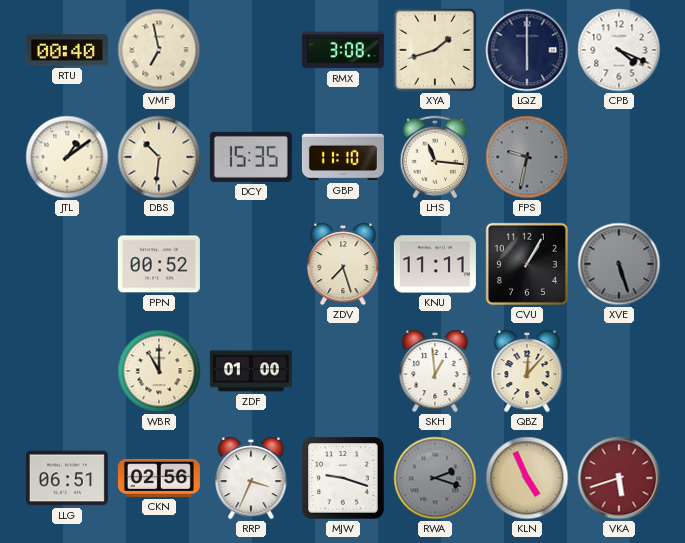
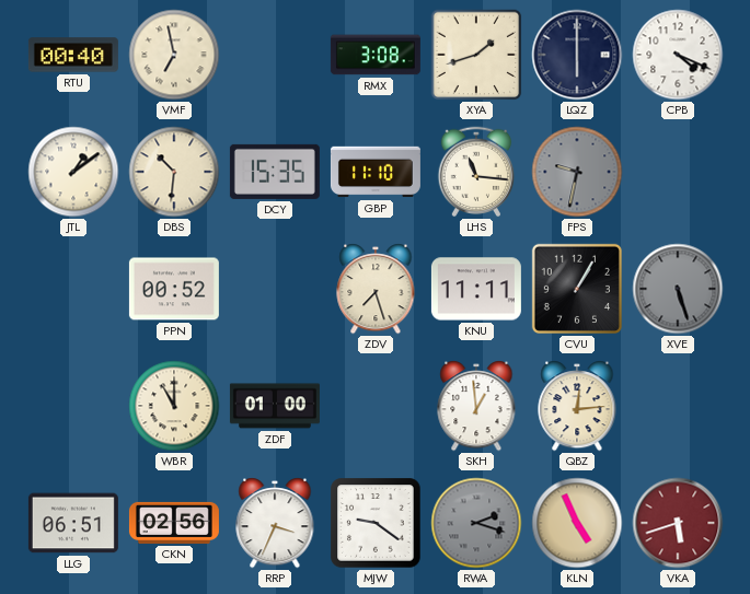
QBZ: 12:07 -> 12:14 (577, 406)
MJW: 9:18 -> 9:21 (376, 523)
